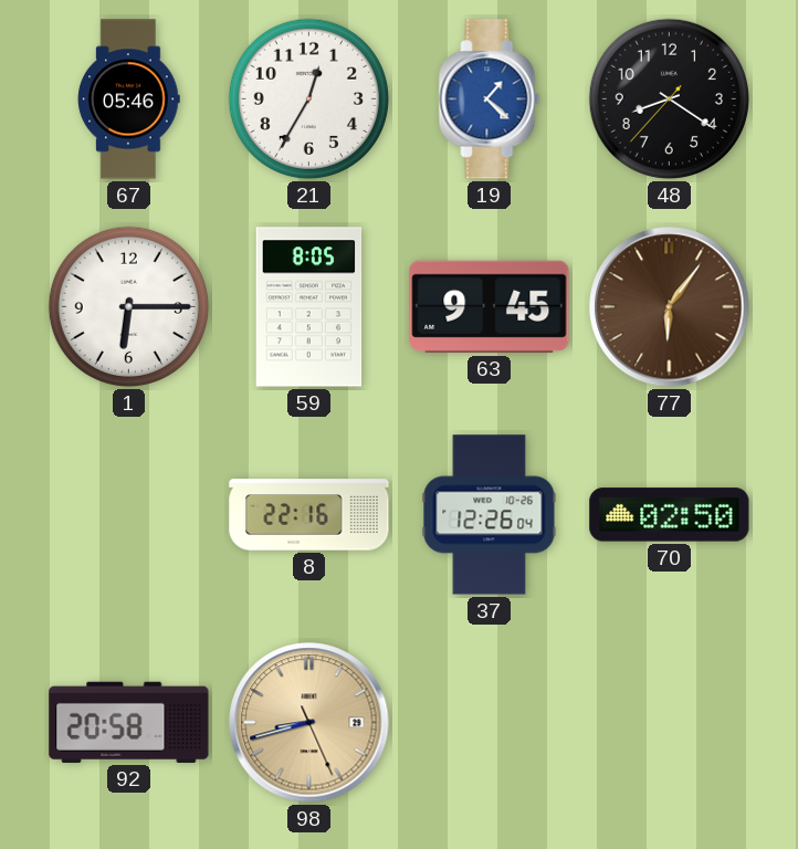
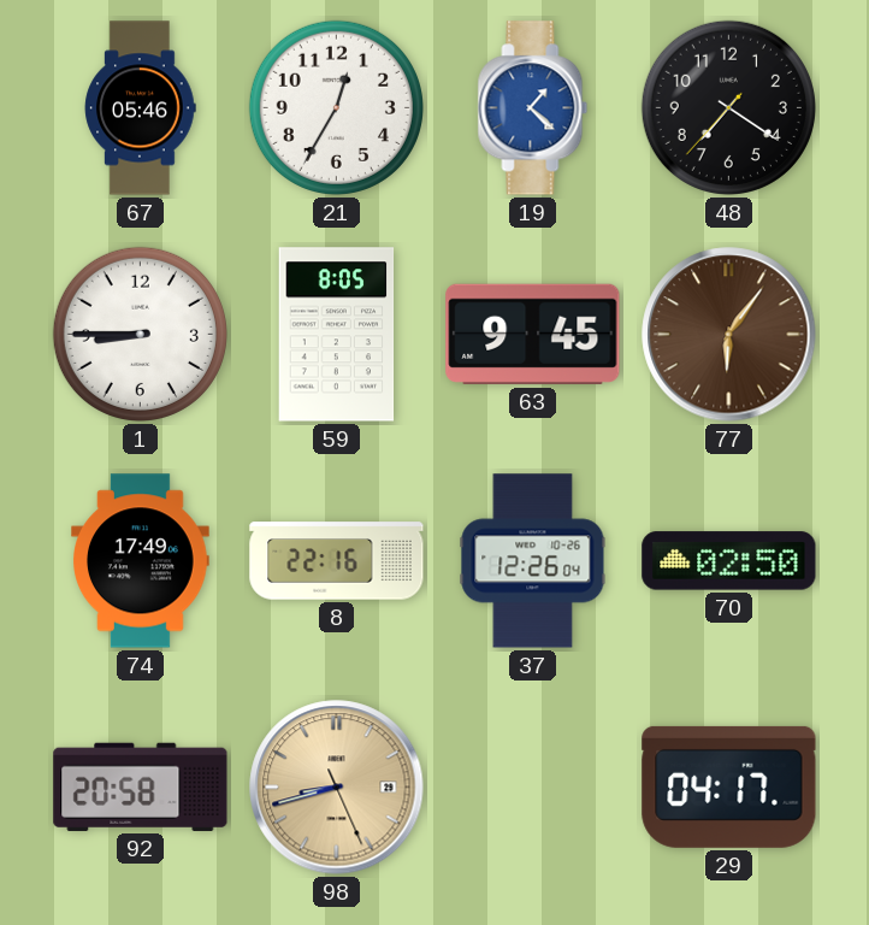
48: 8:20 -> 7:20 (728, 107)
1: 6:15 -> 8:45 (140, 334)
74: none -> 17:49 (141, 561)
29: none -> 04:17 (729, 786)
